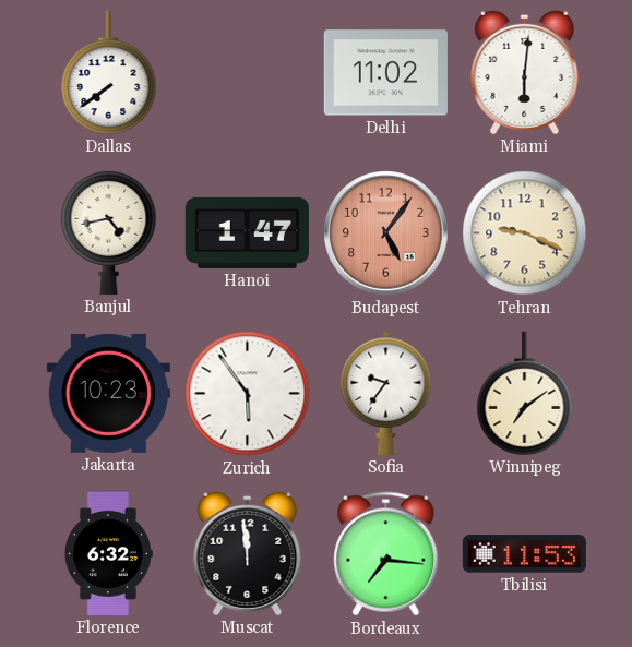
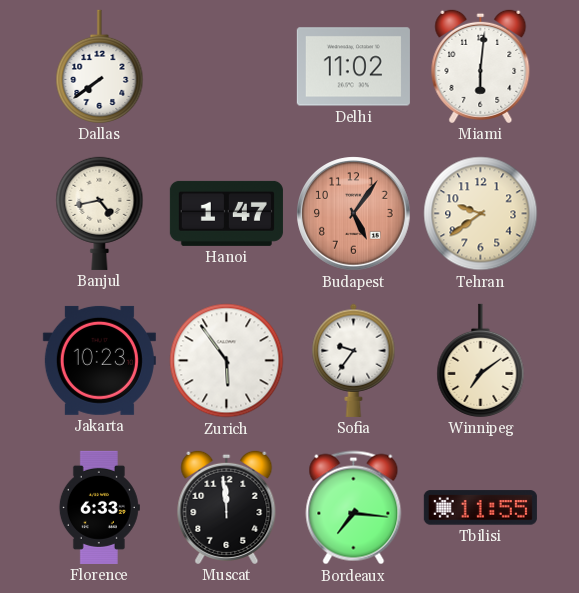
Tehran: 9:19 -> 9:39 (481, 214)
Florence: 6:32 -> 6:33 (99, 507)
Tbilisi: 11:53 -> 11:55 (480, 508)
